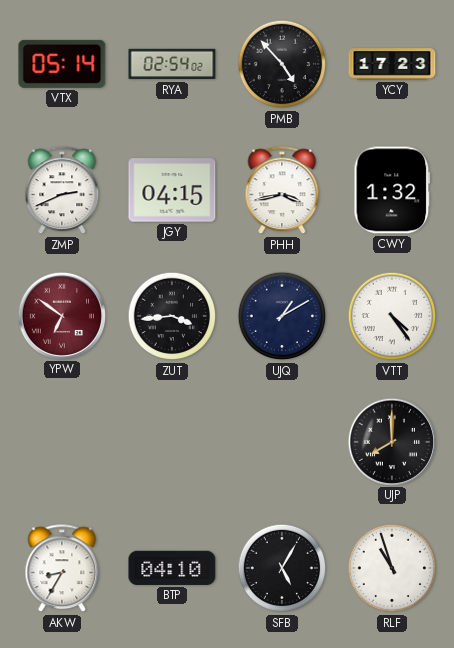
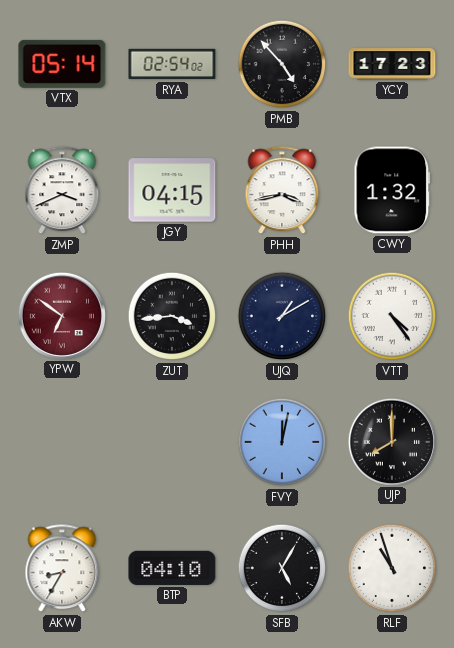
ZMP: 2:41 -> 3:41 (62, 191)
FVY: none -> 12:02 (282, 442)
